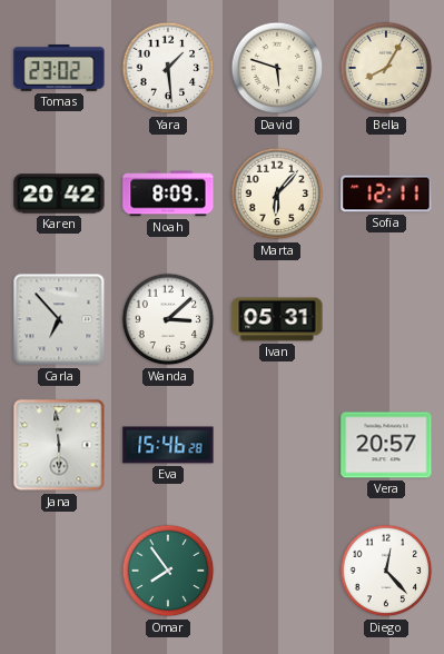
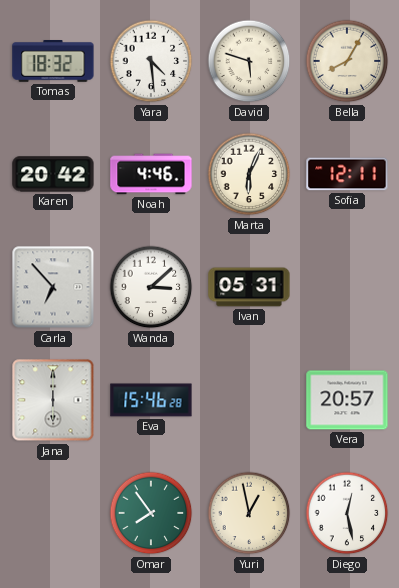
Tomas: 23:02 -> 18:32 (53, 62)
Yara: 1:29 -> 4:29 (151, 61)
Noah: 8:09 -> 4:46 (151, 174)
Marta: 6:07 -> 6:04 (249, 174)
Jana: 5:59 -> 6:00 (53, 400)
Yuri: none -> 12:58 (249, 513)
Diego: 12:23 -> 12:28 (347, 513)
